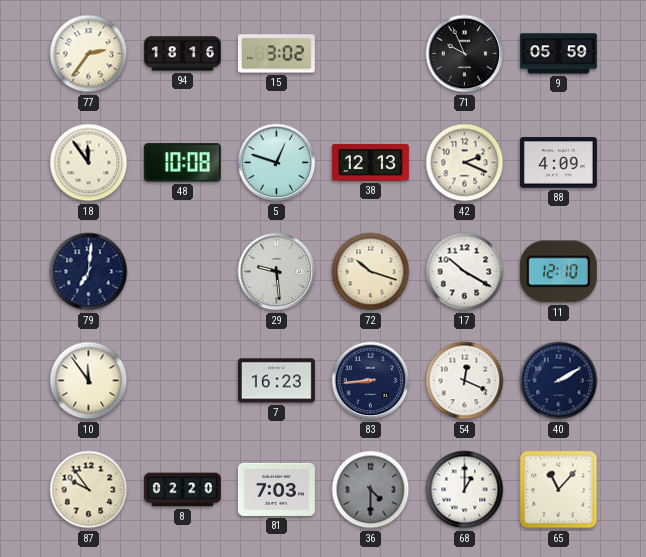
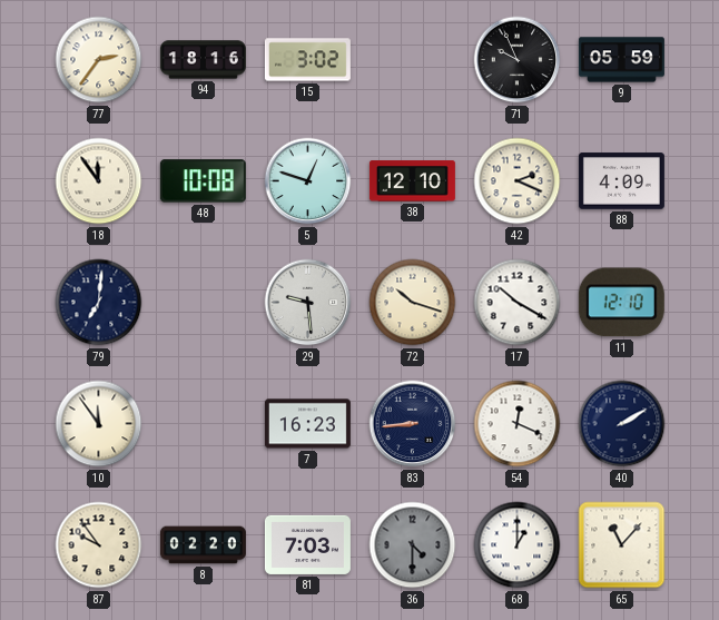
38: 12:13 -> 12:10 (412, 181)
